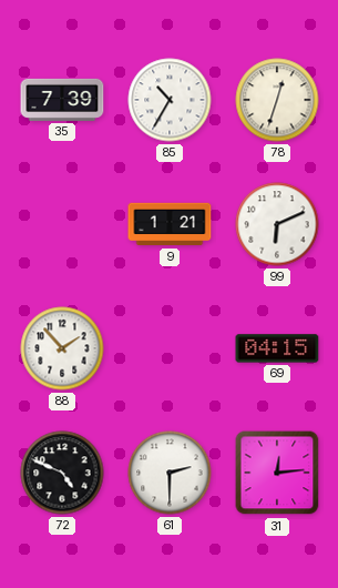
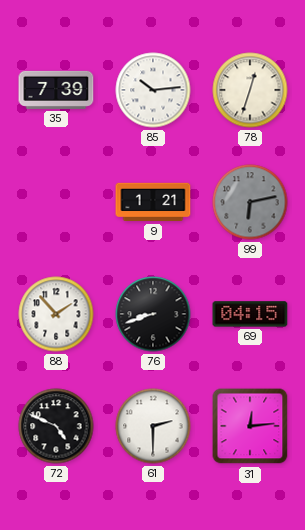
85: 10:35 -> 10:14 (153, 90)
99: 6:11 -> 6:13 (250, 202)
99 dial: white -> grey (250, 202)
76: none -> 8:42 (153, 314)
